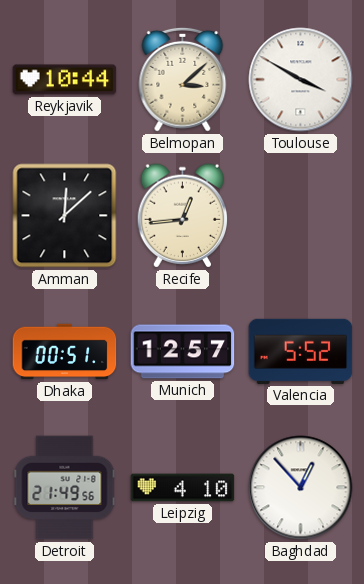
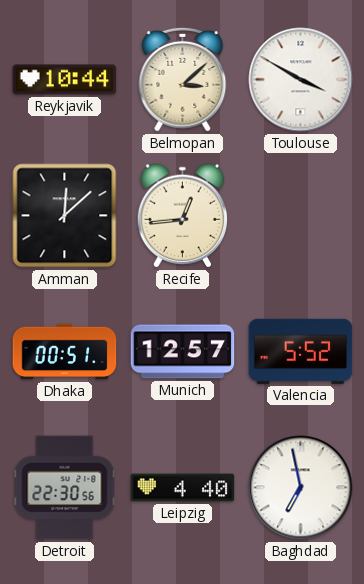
Detroit: 21:49 -> 22:30 (65, 488)
Leipzig: 4:10 -> 4:40 (183, 488)
Baghdad: 12:53 -> 6:58 (301, 488)
